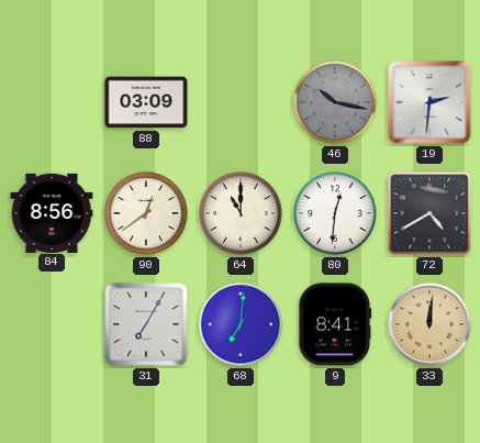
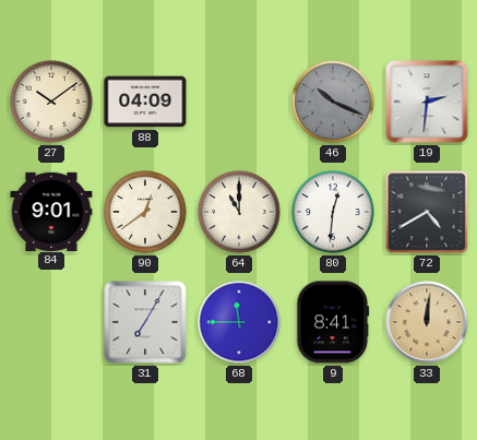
27: none -> 10:09 (51, 102)
88: 03:09 -> 04:09 (145, 102)
46: 10:17 -> 10:19 (333, 102)
84: 8:56 -> 9:01 (51, 211)
68: 7:01 -> 11:45 (239, 322)
